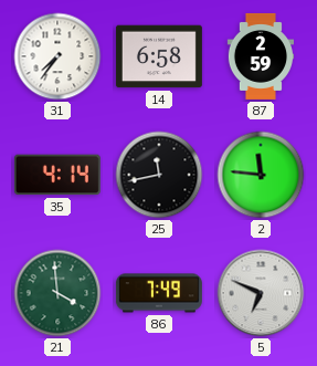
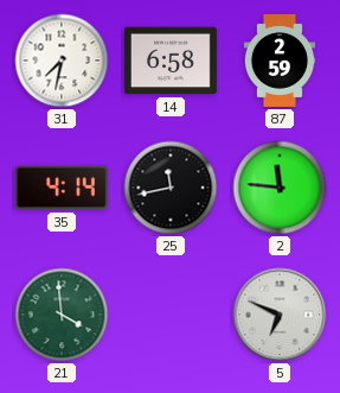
31: 7:36 -> 7:32 (62, 61)
86: 7:49 -> none (159, 293)
